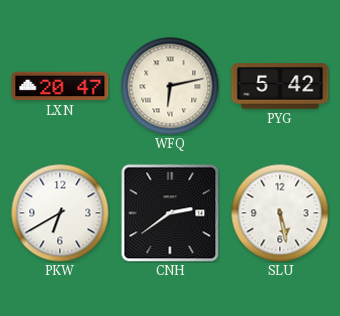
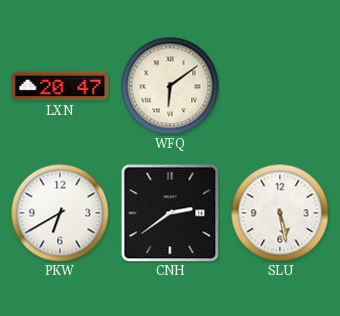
WFQ: 6:13 -> 6:09 (170, 86)
PYG: 5:42 -> none (280, 86)
